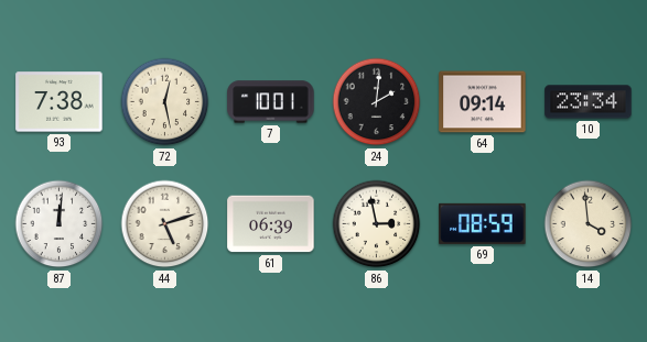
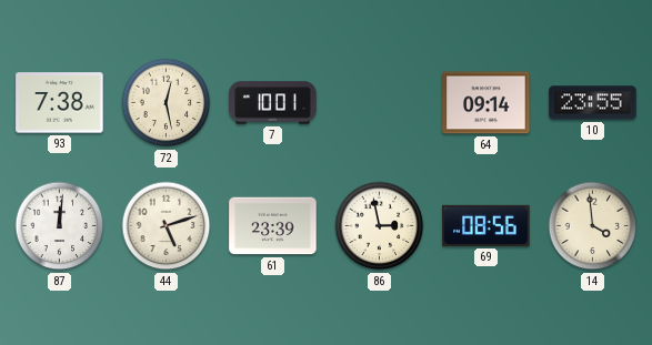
24: 2:01 -> none (377, 102)
10: 23:34 -> 23:55 (593, 103)
61: 06:39 -> 23:39 (273, 226)
69: 08:59 -> 08:56 (487, 225)
